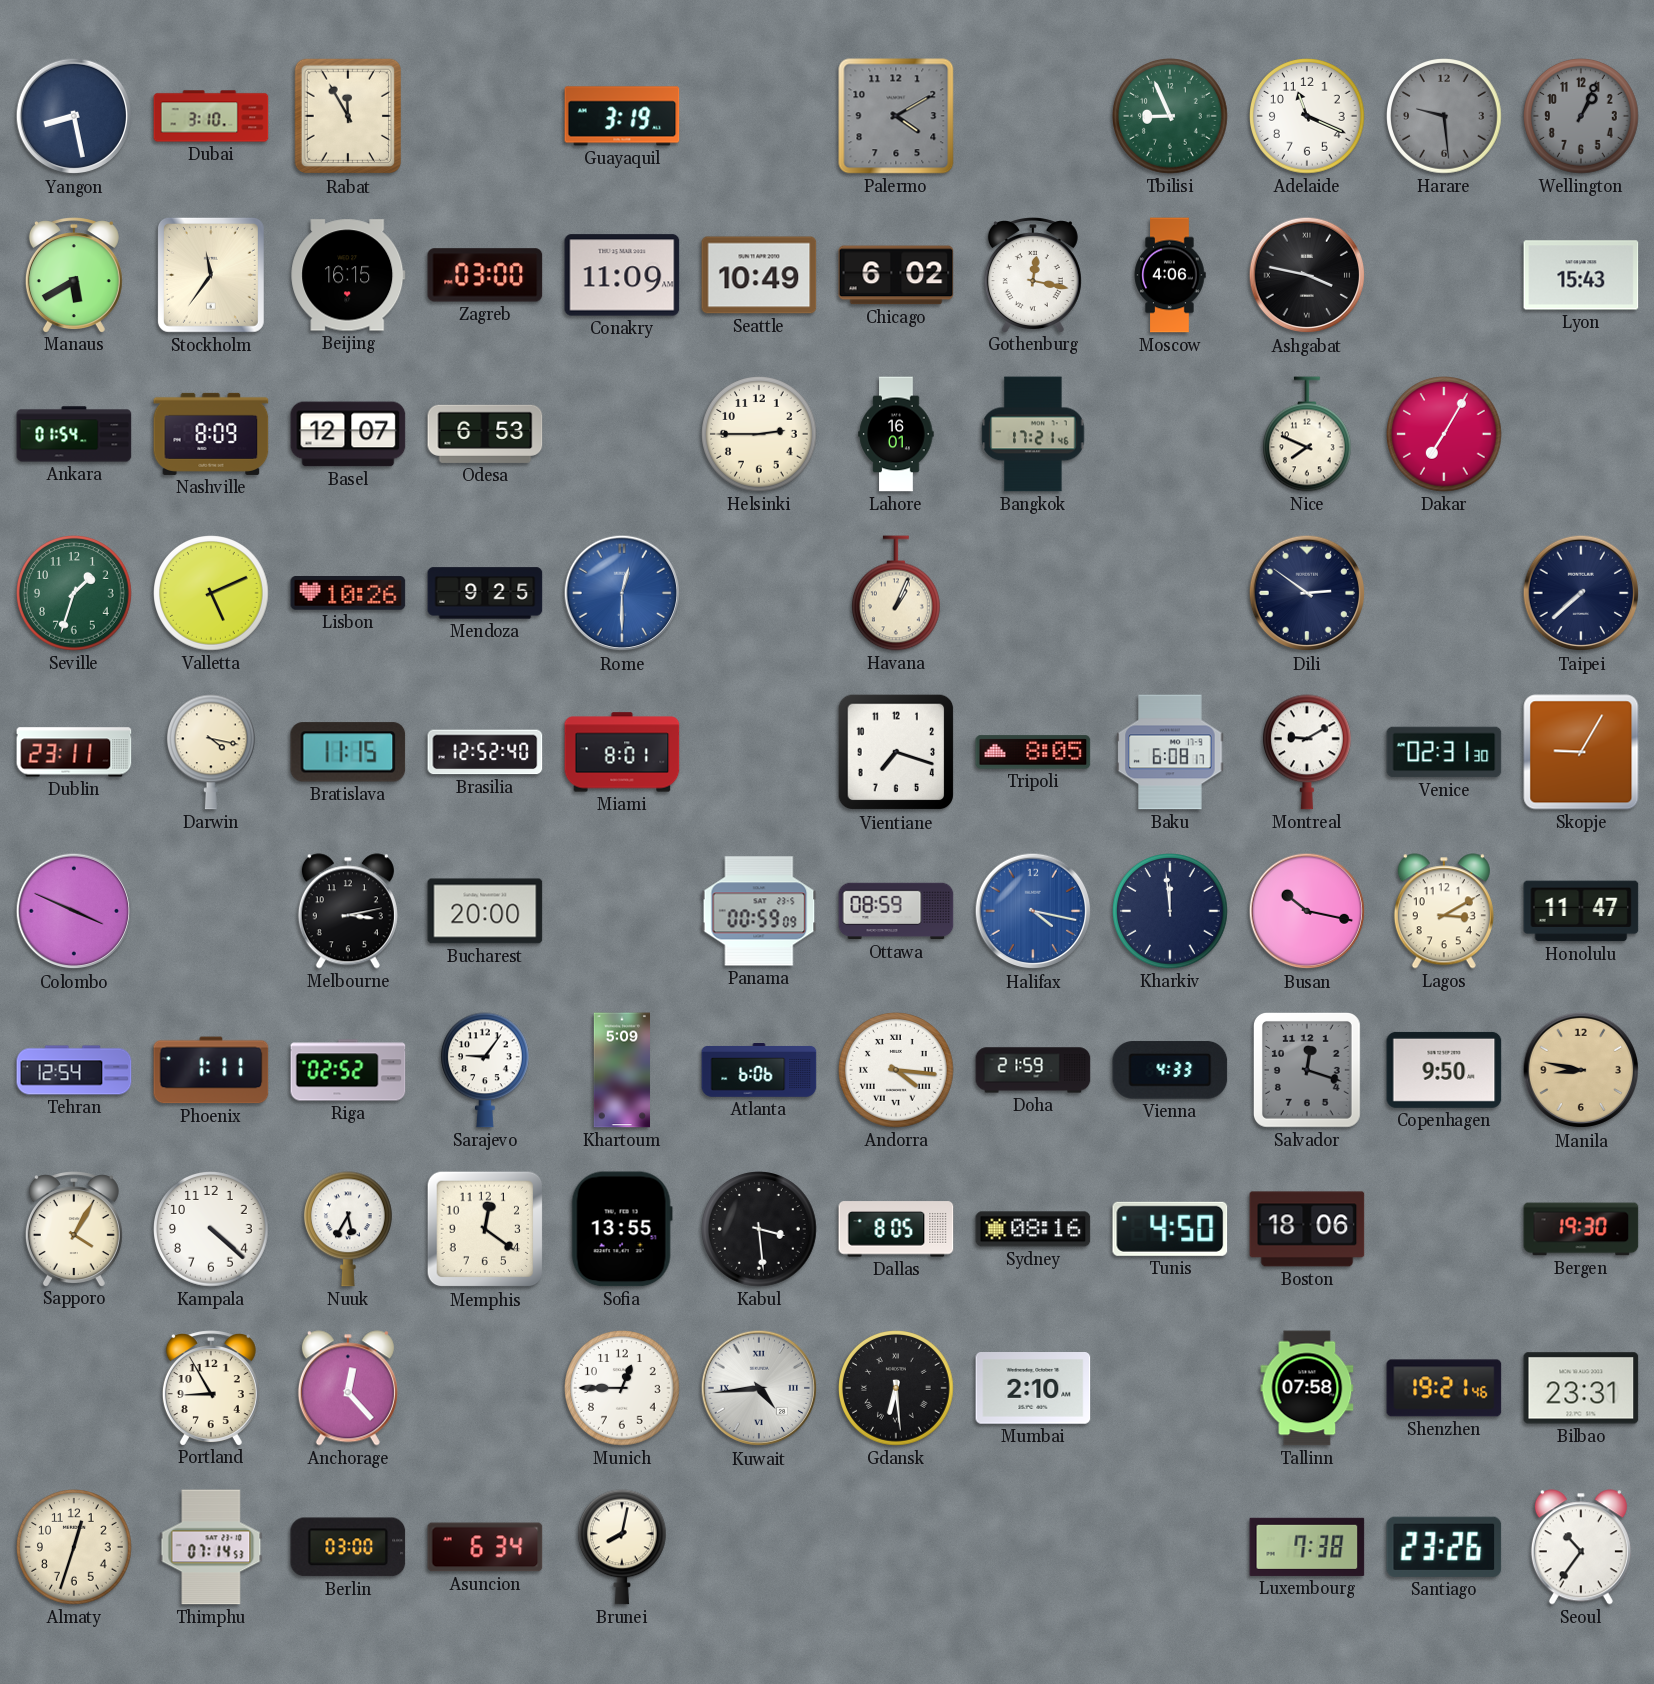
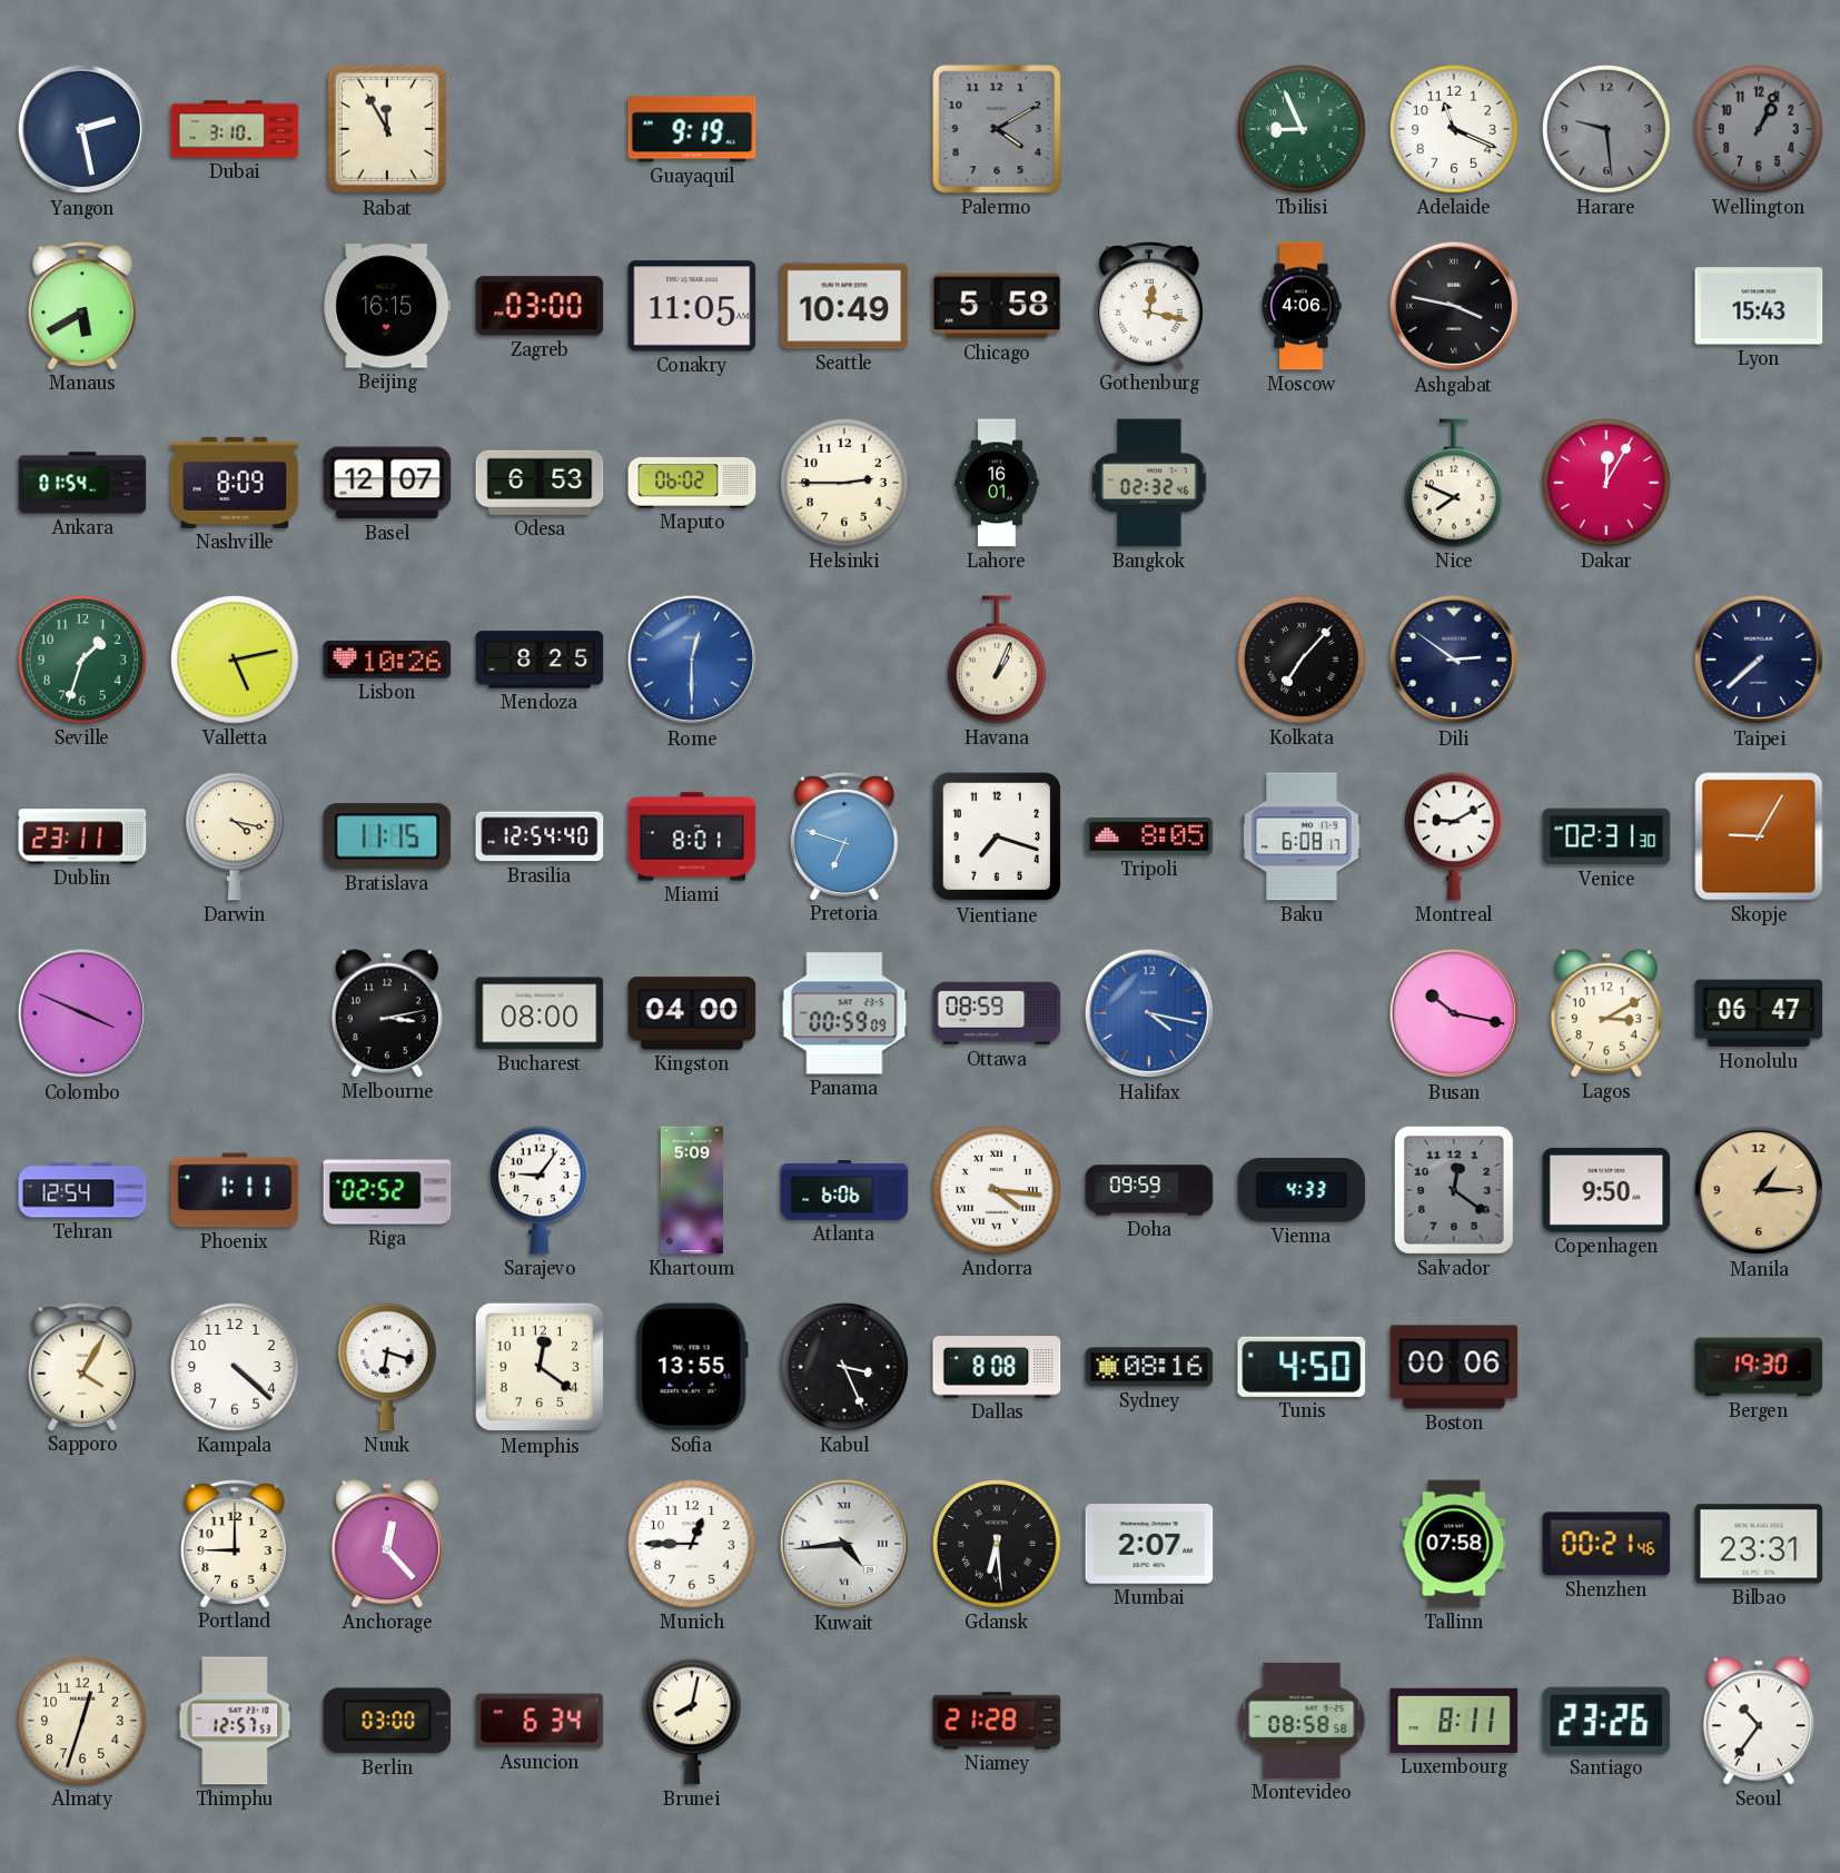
Yangon: 8:28 -> 2:28 (82, 129)
Guayaquil: 3:19 -> 9:19 (692, 129)
Stockholm: 11:36 -> none (211, 275)
Conakry: 11:09 -> 11:05 (692, 306)
Chicago: 6:02 -> 5:58 (997, 306)
Maputo: none -> 06:02 (692, 483)
Bangkok: 17:21 -> 02:32 (1149, 483)
Dakar: 7:05 -> 12:05 (1607, 484)
Valletta: 5:11 -> 5:13 (236, 661)
Mendoza: 9:25 -> 8:25 (540, 660)
Kolkata: none -> 7:07 (1303, 661)
Brasilia: 12:52 -> 12:54 (540, 836)
Pretoria: none -> 6:48 (844, 836)
Bucharest: 20:00 -> 08:00 (540, 1013)
Kingston: none -> 04:00 (692, 1013)
Kharkiv: 11:59 -> none (1171, 912)
Honolulu: 11:47 -> 06:47 (1759, 1013)
Doha: 21:59 -> 09:59 (1149, 1190)
Salvador: 12:18 -> 12:21 (1454, 1191)
Manila: 8:47 -> 1:15 (1759, 1190)
Nuuk: 5:35 -> 6:18 (387, 1367)
Kabul: 3:29 -> 3:26 (845, 1368)
Dallas: 8:05 -> 8:08 (997, 1367)
Boston: 18:06 -> 00:06 (1454, 1367)
Portland: 8:55 -> 9:00 (235, 1544)
Mumbai: 2:10 -> 2:07 (1149, 1545)
Shenzhen: 19:21 -> 00:21 (1606, 1544)
Thimphu: 07:14 -> 12:57 (235, 1721)
Niamey: none -> 21:28 (997, 1721)
Montevideo: none -> 08:58 (1302, 1721)
Luxembourg: 7:38 -> 8:11 (1454, 1721)
